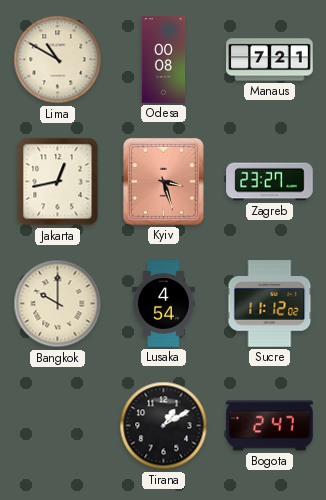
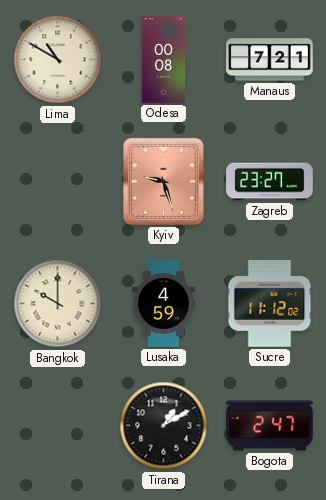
Jakarta: 12:43 -> none (58, 182)
Kyiv: 3:27 -> 9:27 (163, 181)
Lusaka: 4:54 -> 4:59 (163, 304)
